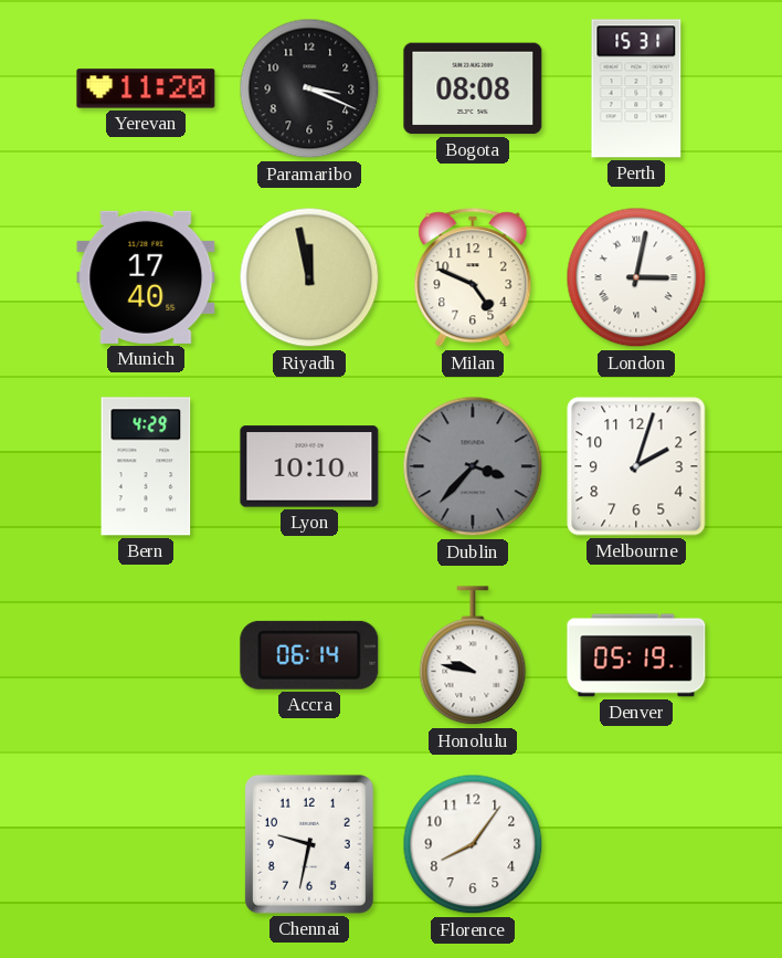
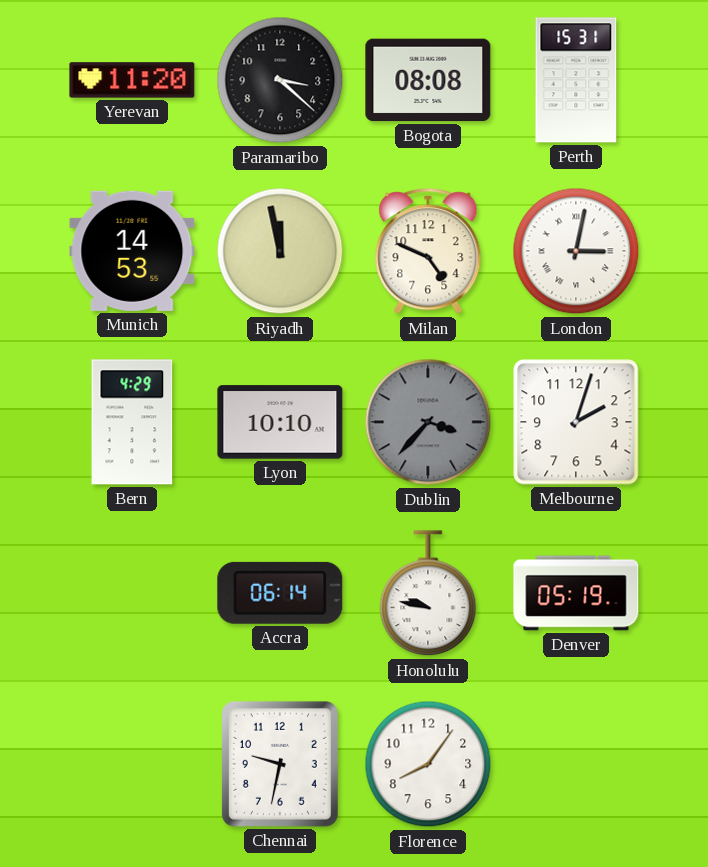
Paramaribo: 3:19 -> 3:22 (280, 80)
Munich: 17:40 -> 14:53 (132, 251)
